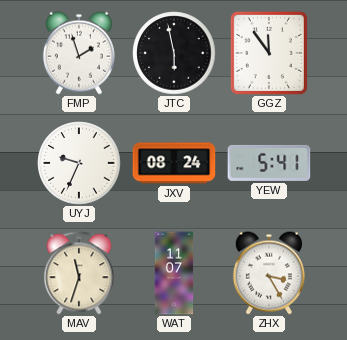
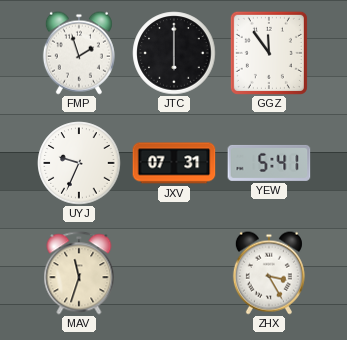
JTC: 5:58 -> 6:00 (174, 53)
JXV: 08:24 -> 07:31 (174, 163)
WAT: 11:07 -> none (174, 273)
